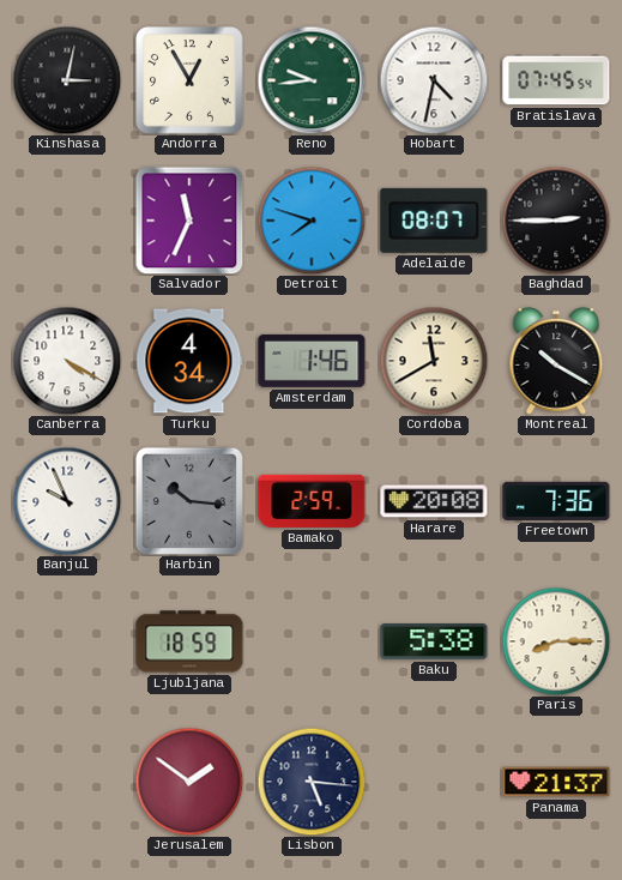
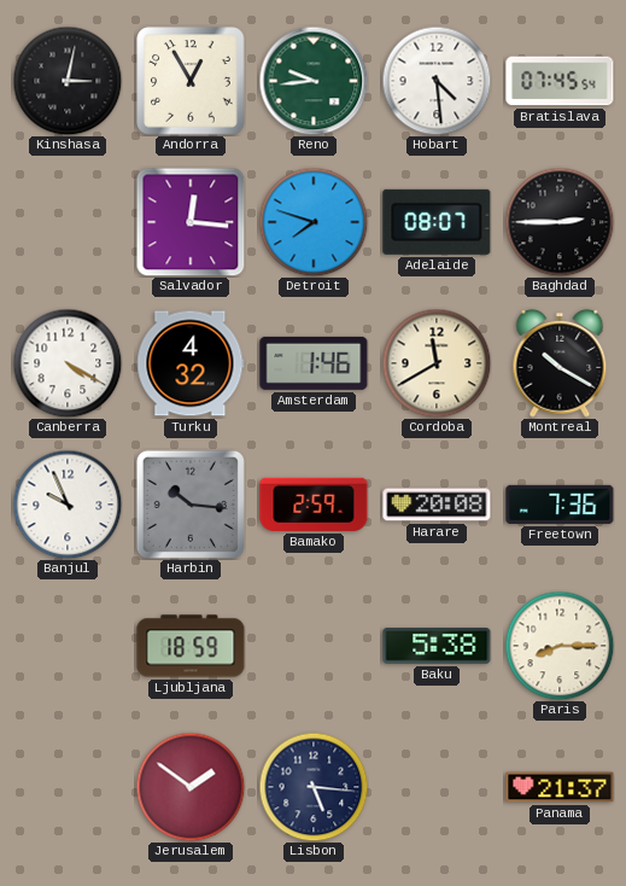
Hobart: 4:32 -> 4:29 (437, 81)
Salvador: 11:34 -> 12:16 (191, 222)
Turku: 4:34 -> 4:32 (191, 363)
